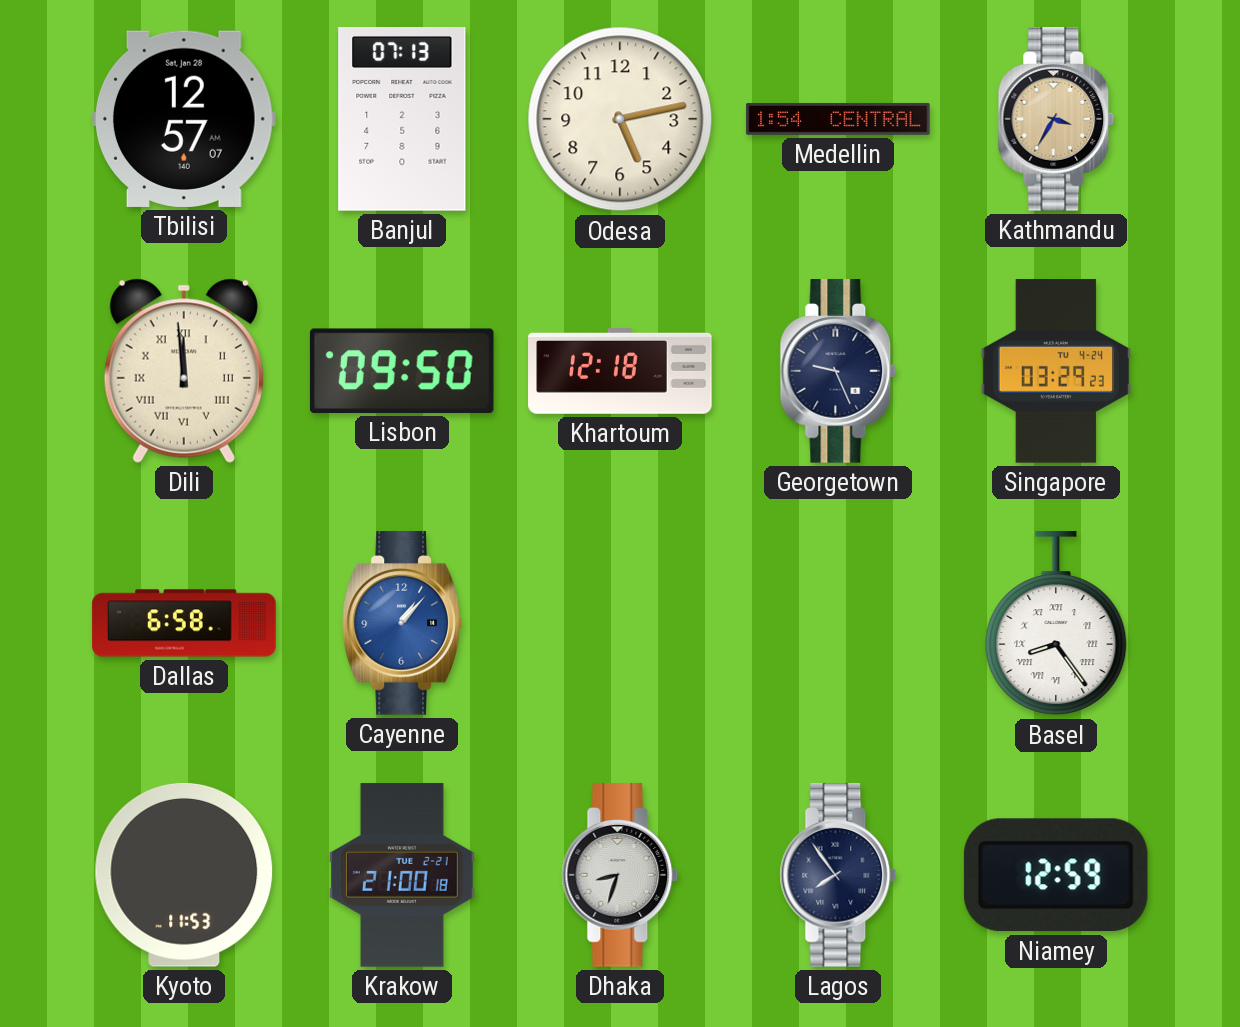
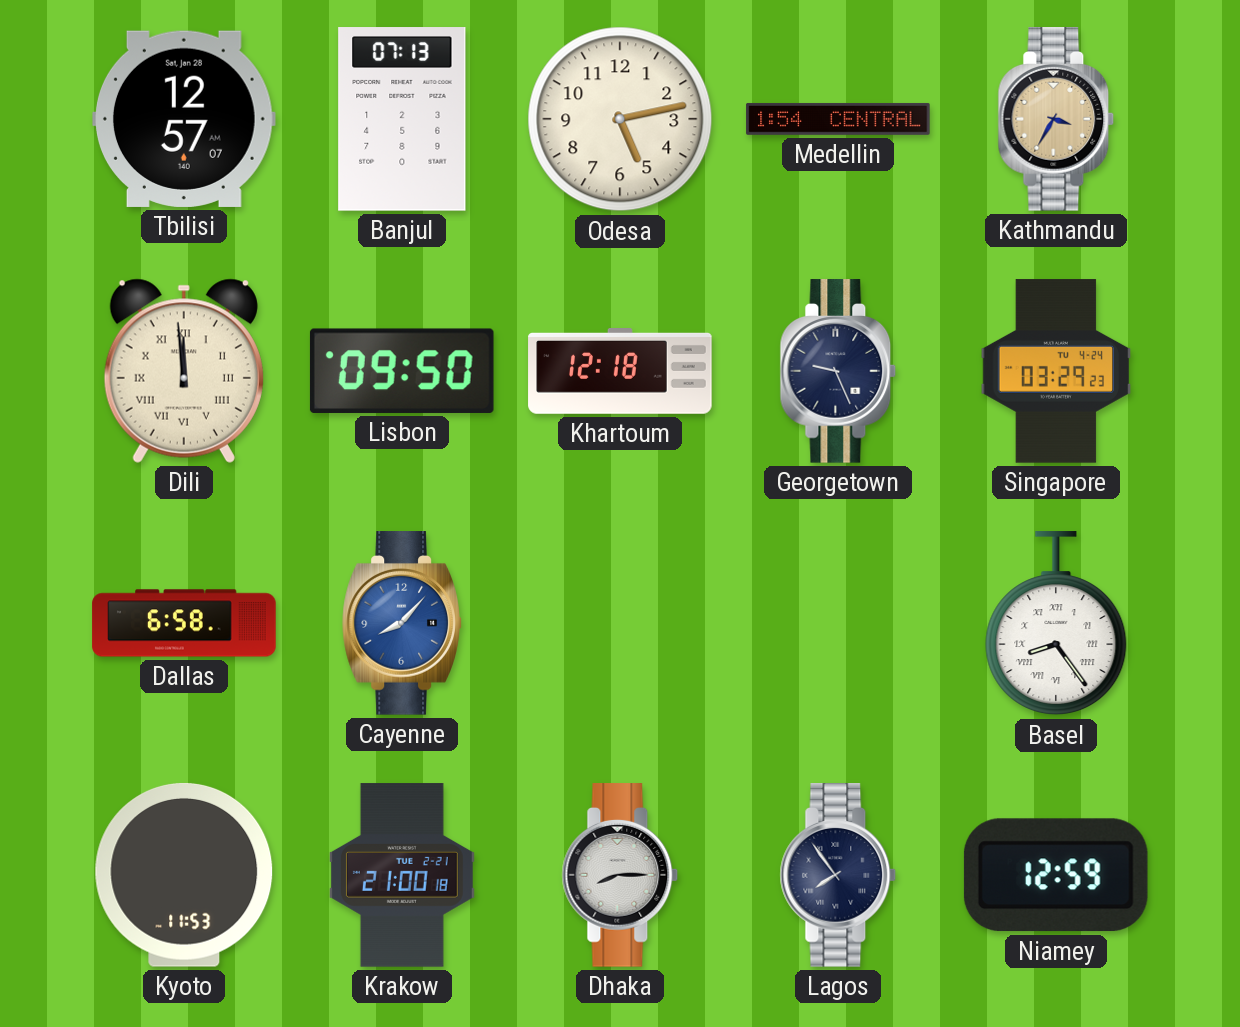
Cayenne: 1:07 -> 8:07 (402, 623)
Dhaka: 8:33 -> 8:15 (620, 875)
